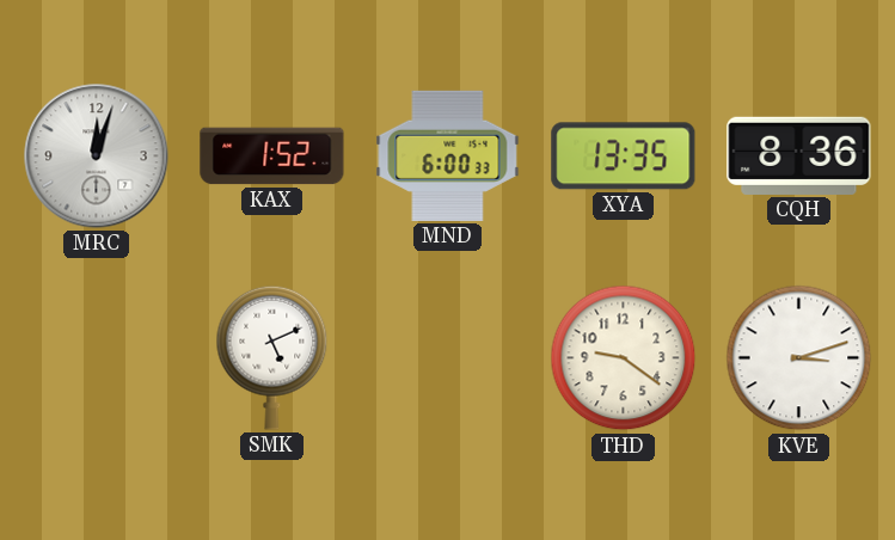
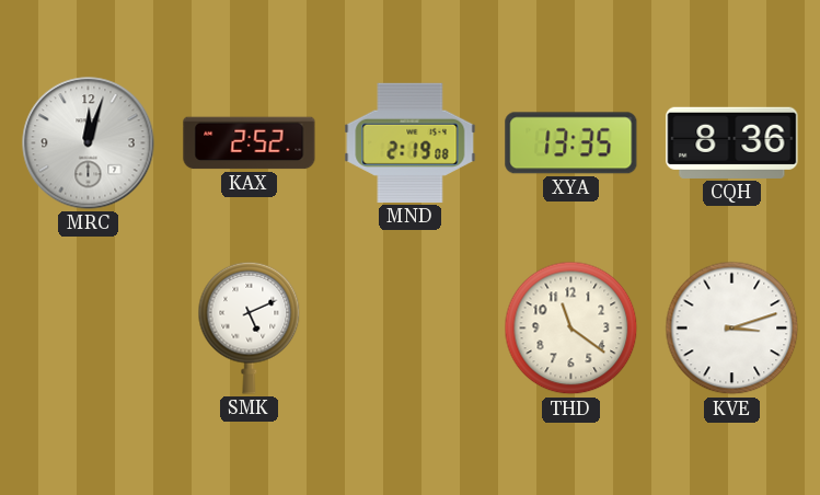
KAX: 1:52 -> 2:52 (250, 143)
MND: 6:00 -> 2:19 (411, 142)
THD: 9:21 -> 11:21 (571, 329)
